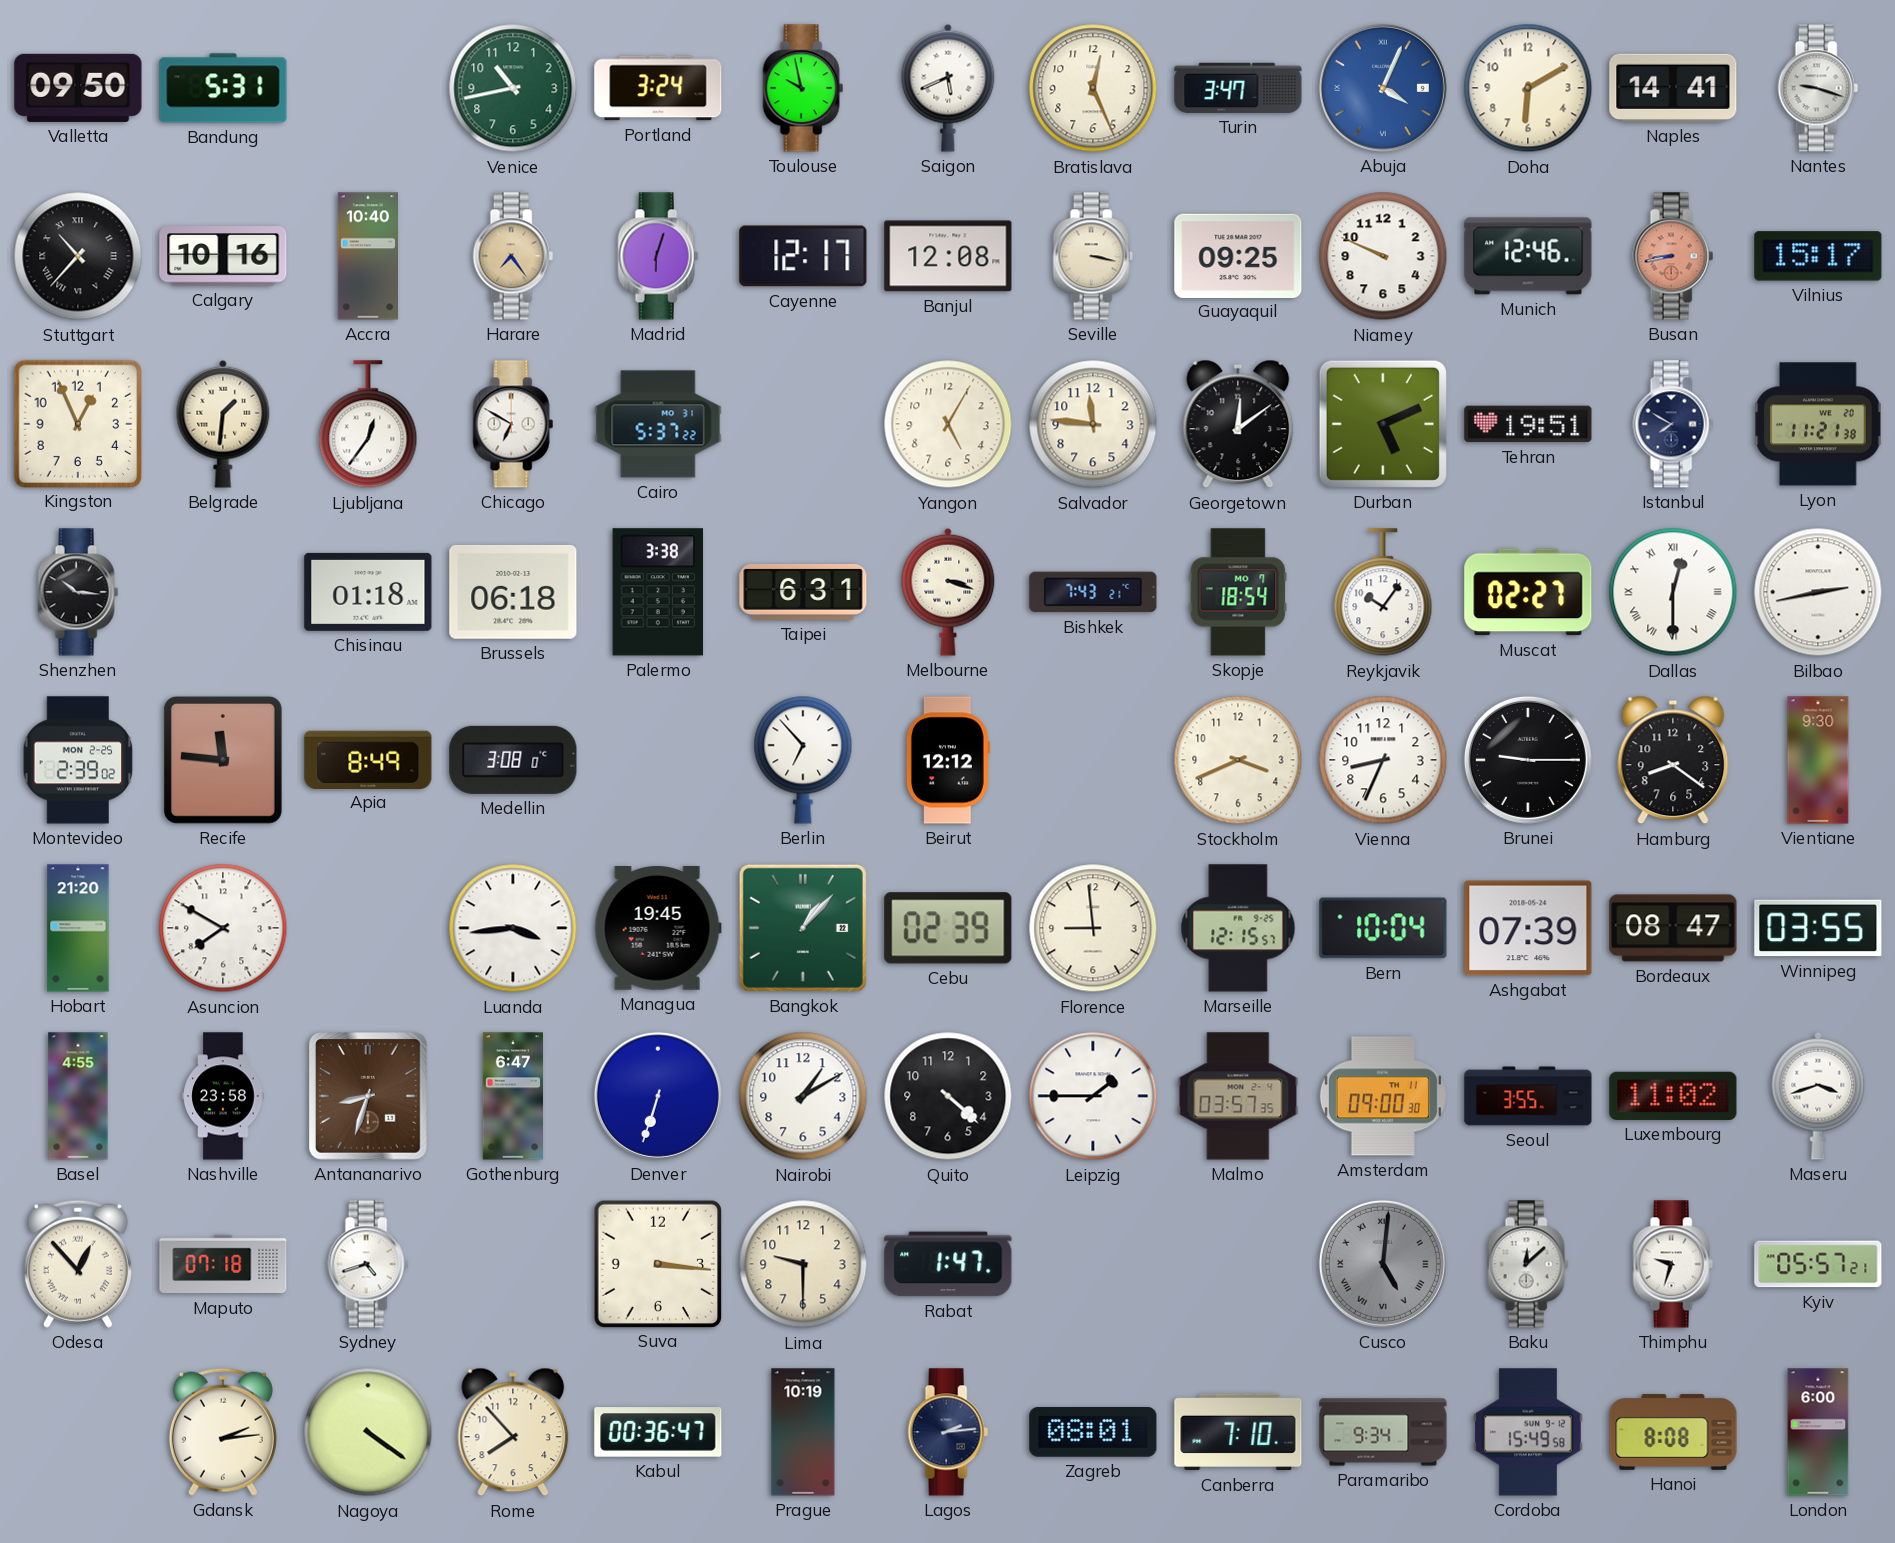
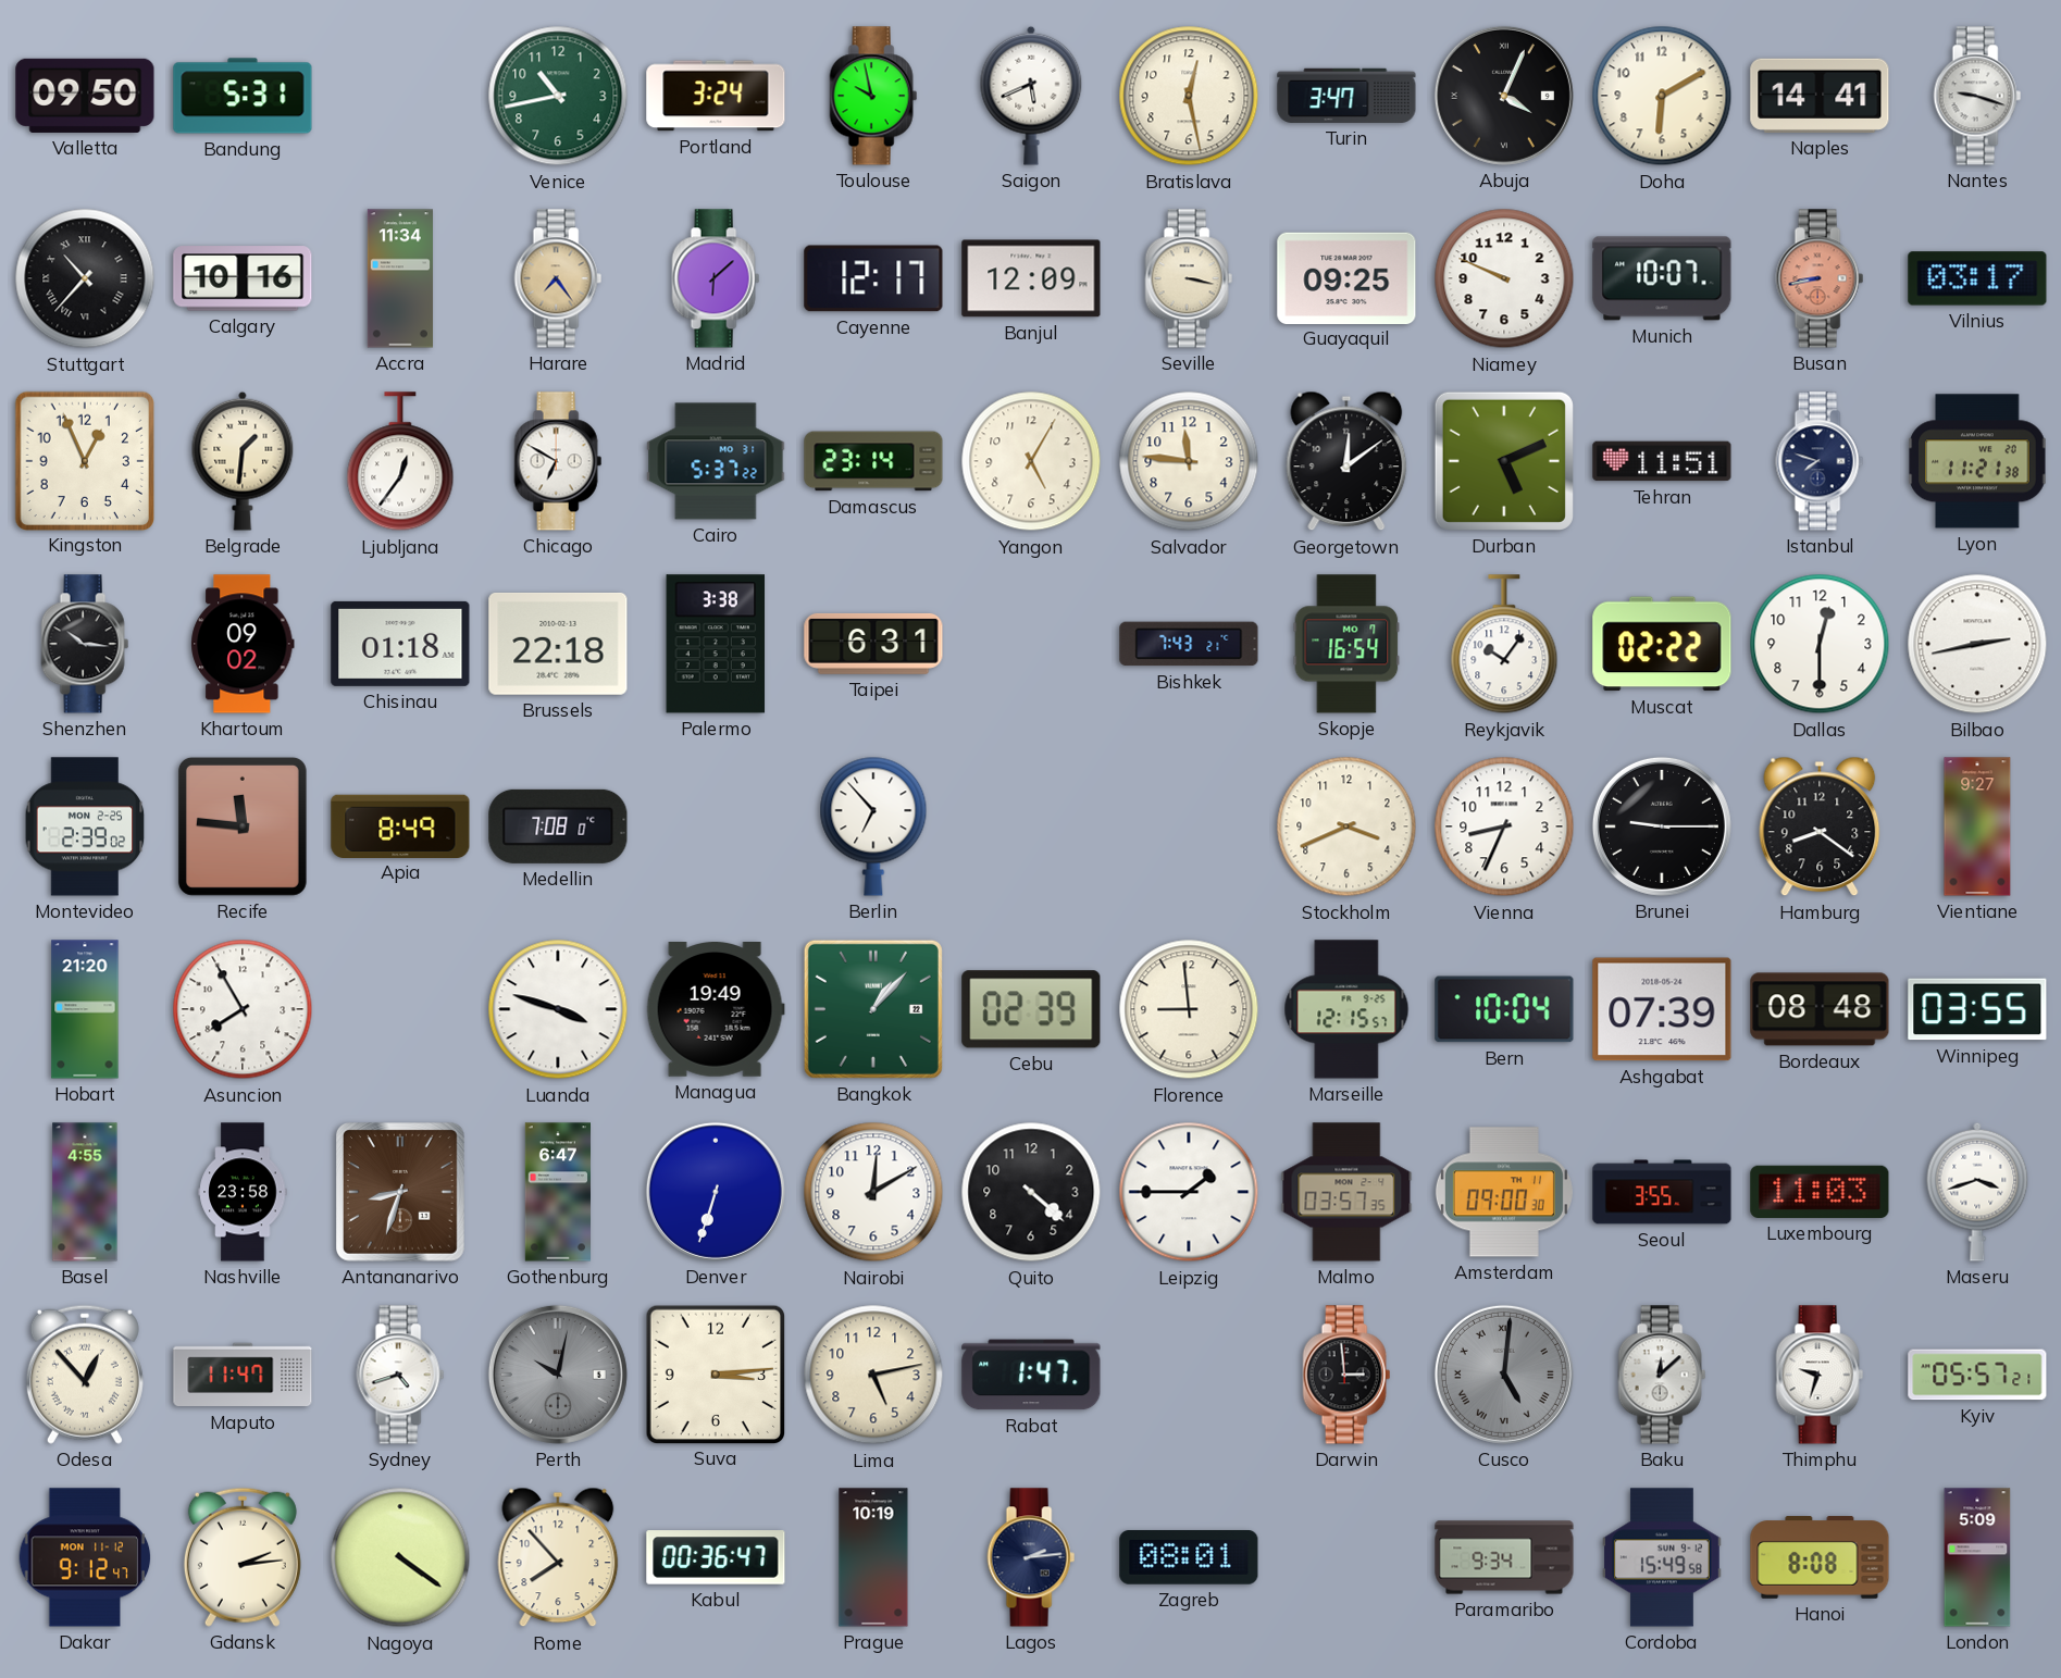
Bratislava: 12:26 -> 12:28 (1189, 96)
Abuja dial: blue -> black (1504, 96)
Accra: 10:40 -> 11:34 (399, 278)
Madrid: 6:03 -> 6:08 (716, 278)
Banjul: 12:08 -> 12:09 (1031, 278)
Munich: 12:46 -> 10:07 (1662, 278)
Vilnius: 15:17 -> 03:17 (1977, 278)
Damascus: none -> 23:14 (873, 461)
Tehran: 19:51 -> 11:51 (1662, 461)
Istanbul: 7:50 -> 7:48 (1820, 461)
Khartoum: none -> 09:02 (243, 644)
Brussels: 06:18 -> 22:18 (558, 644)
Melbourne: 3:18 -> none (948, 592)
Skopje: 18:54 -> 16:54 (1346, 644)
Muscat: 02:27 -> 02:22 (1662, 644)
Dallas numerals: Roman -> Arabic (1820, 644)
Medellin: 3:08 -> 7:08 (558, 826)
Beirut: 12:12 -> none (948, 760)
Vientiane: 9:30 -> 9:27 (1977, 826)
Asuncion: 7:50 -> 7:55 (243, 1009)
Luanda: 3:44 -> 3:48 (558, 1009)
Managua: 19:45 -> 19:49 (716, 1010)
Bordeaux: 08:47 -> 08:48 (1820, 1009)
Nairobi: 1:10 -> 12:10 (873, 1192)
Luxembourg: 11:02 -> 11:03 (1820, 1192)
Maputo: 07:18 -> 11:47 (243, 1375)
Perth: none -> 10:02 (558, 1375)
Suva: 3:16 -> 3:14 (715, 1374)
Lima: 9:30 -> 5:13 (873, 1375)
Darwin: none -> 2:59 (1346, 1375)
Dakar: none -> 9:12 (85, 1557)
Canberra: 7:10 -> none (1238, 1432)
London: 6:00 -> 5:09 (1977, 1557)
